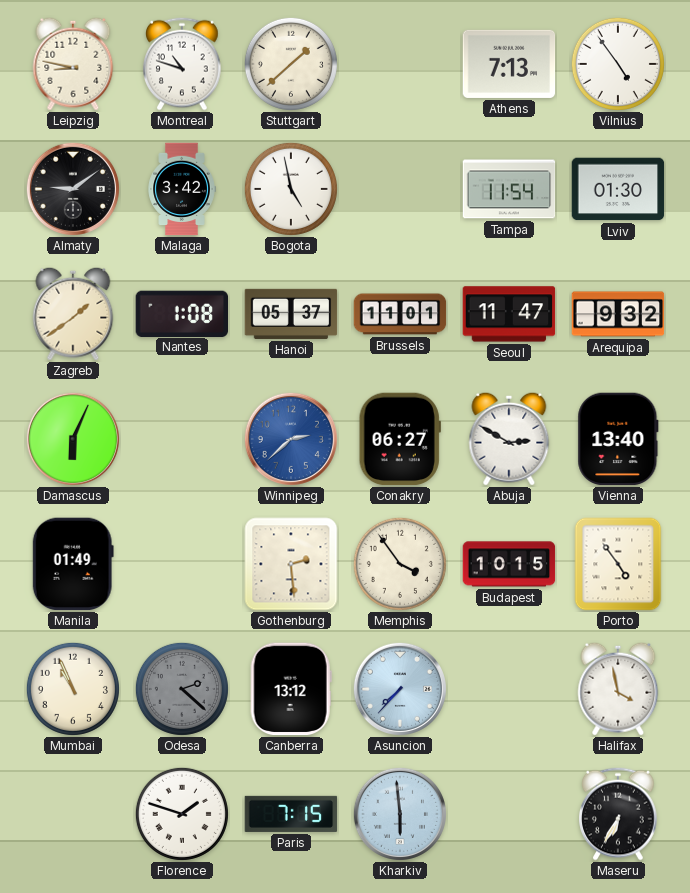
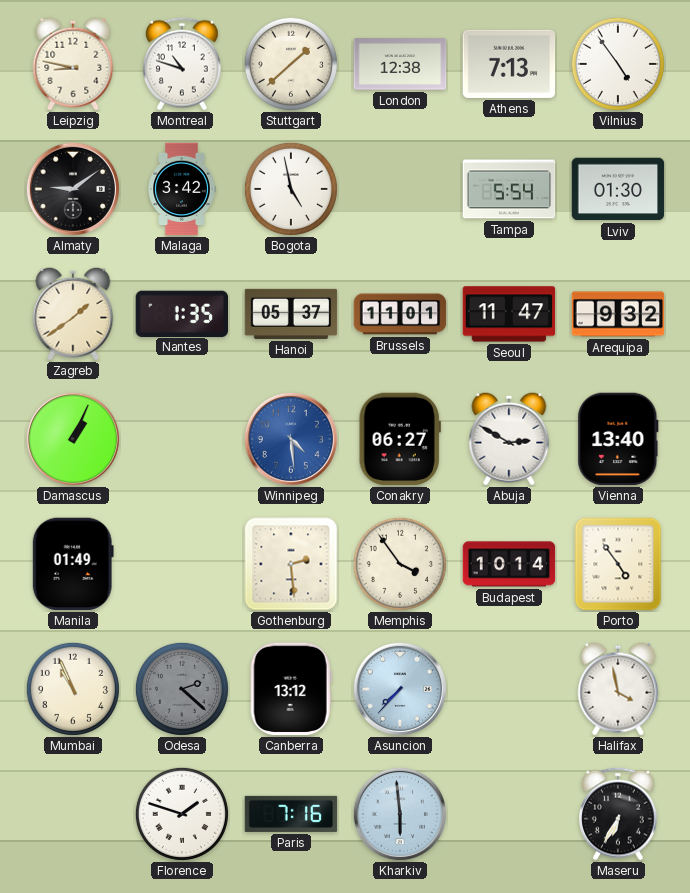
London: none -> 12:38 (400, 64)
Tampa: 11:54 -> 5:54 (509, 189)
Nantes: 1:08 -> 1:35 (181, 313)
Damascus: 6:04 -> 1:04 (73, 439)
Winnipeg: 2:38 -> 4:29 (291, 439)
Budapest: 10:15 -> 10:14 (509, 564)
Paris: 7:15 -> 7:16 (291, 814)
